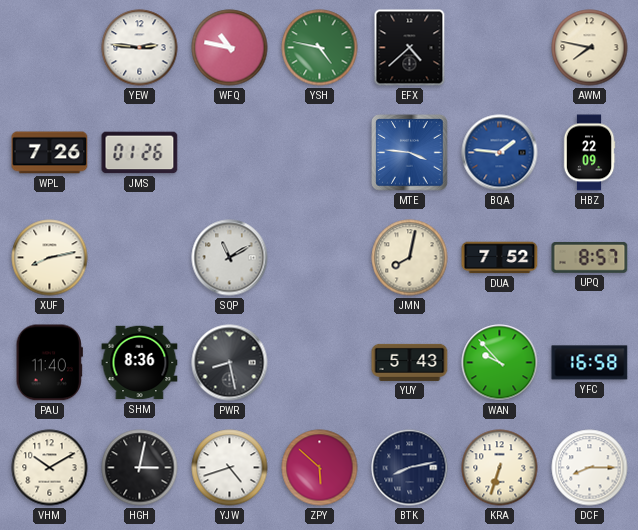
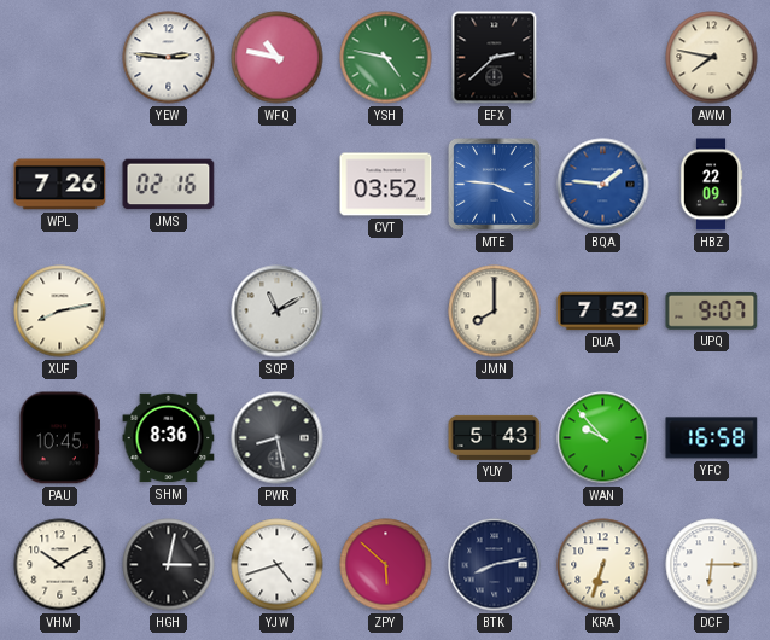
EFX: 4:38 -> 2:38 (495, 58)
JMS: 01:26 -> 02:16 (169, 185)
CVT: none -> 03:52 (386, 185)
JMN: 8:02 -> 8:00 (495, 312)
UPQ: 8:57 -> 9:07 (712, 310)
PAU: 11:40 -> 10:45 (59, 438)
DCF: 8:15 -> 6:15 (712, 565)
